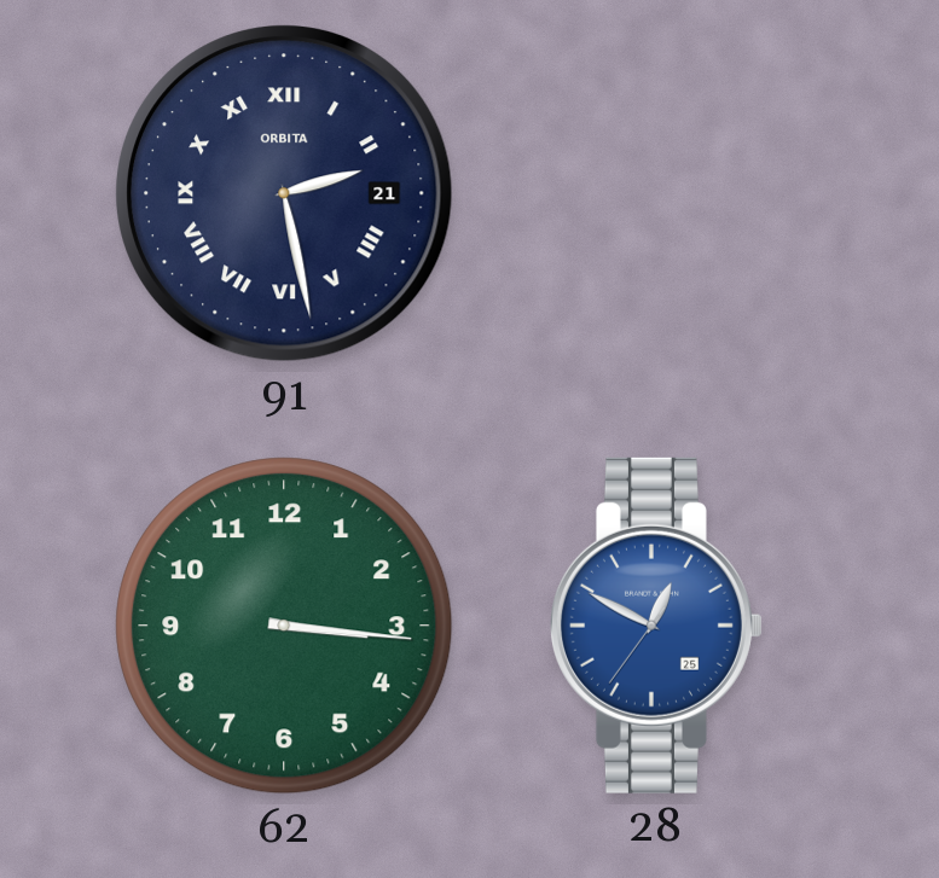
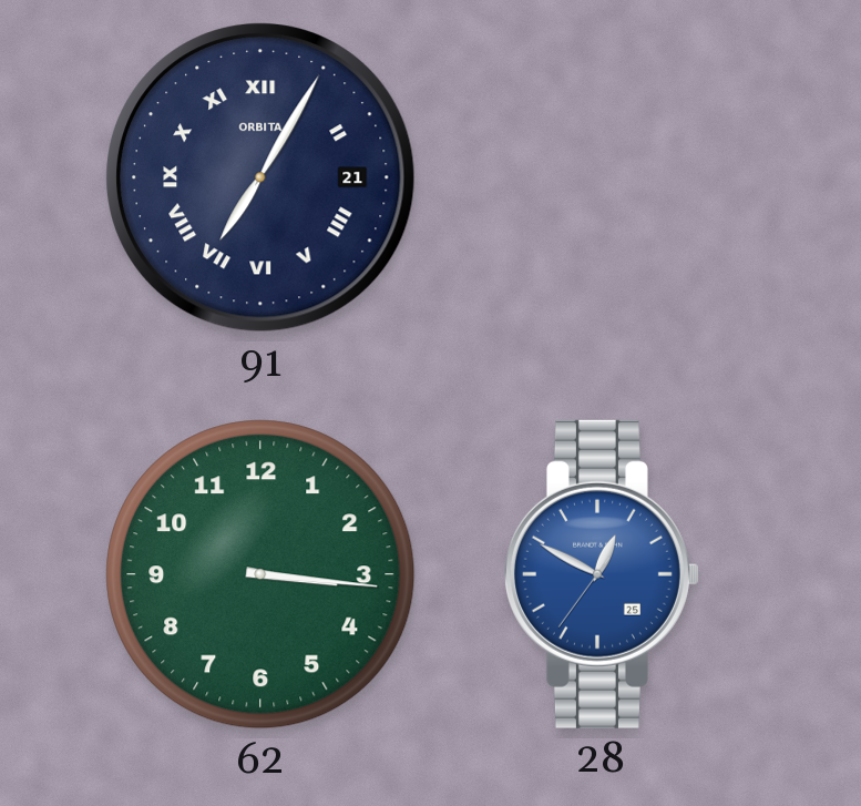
91: 2:28 -> 7:05 (262, 178)
